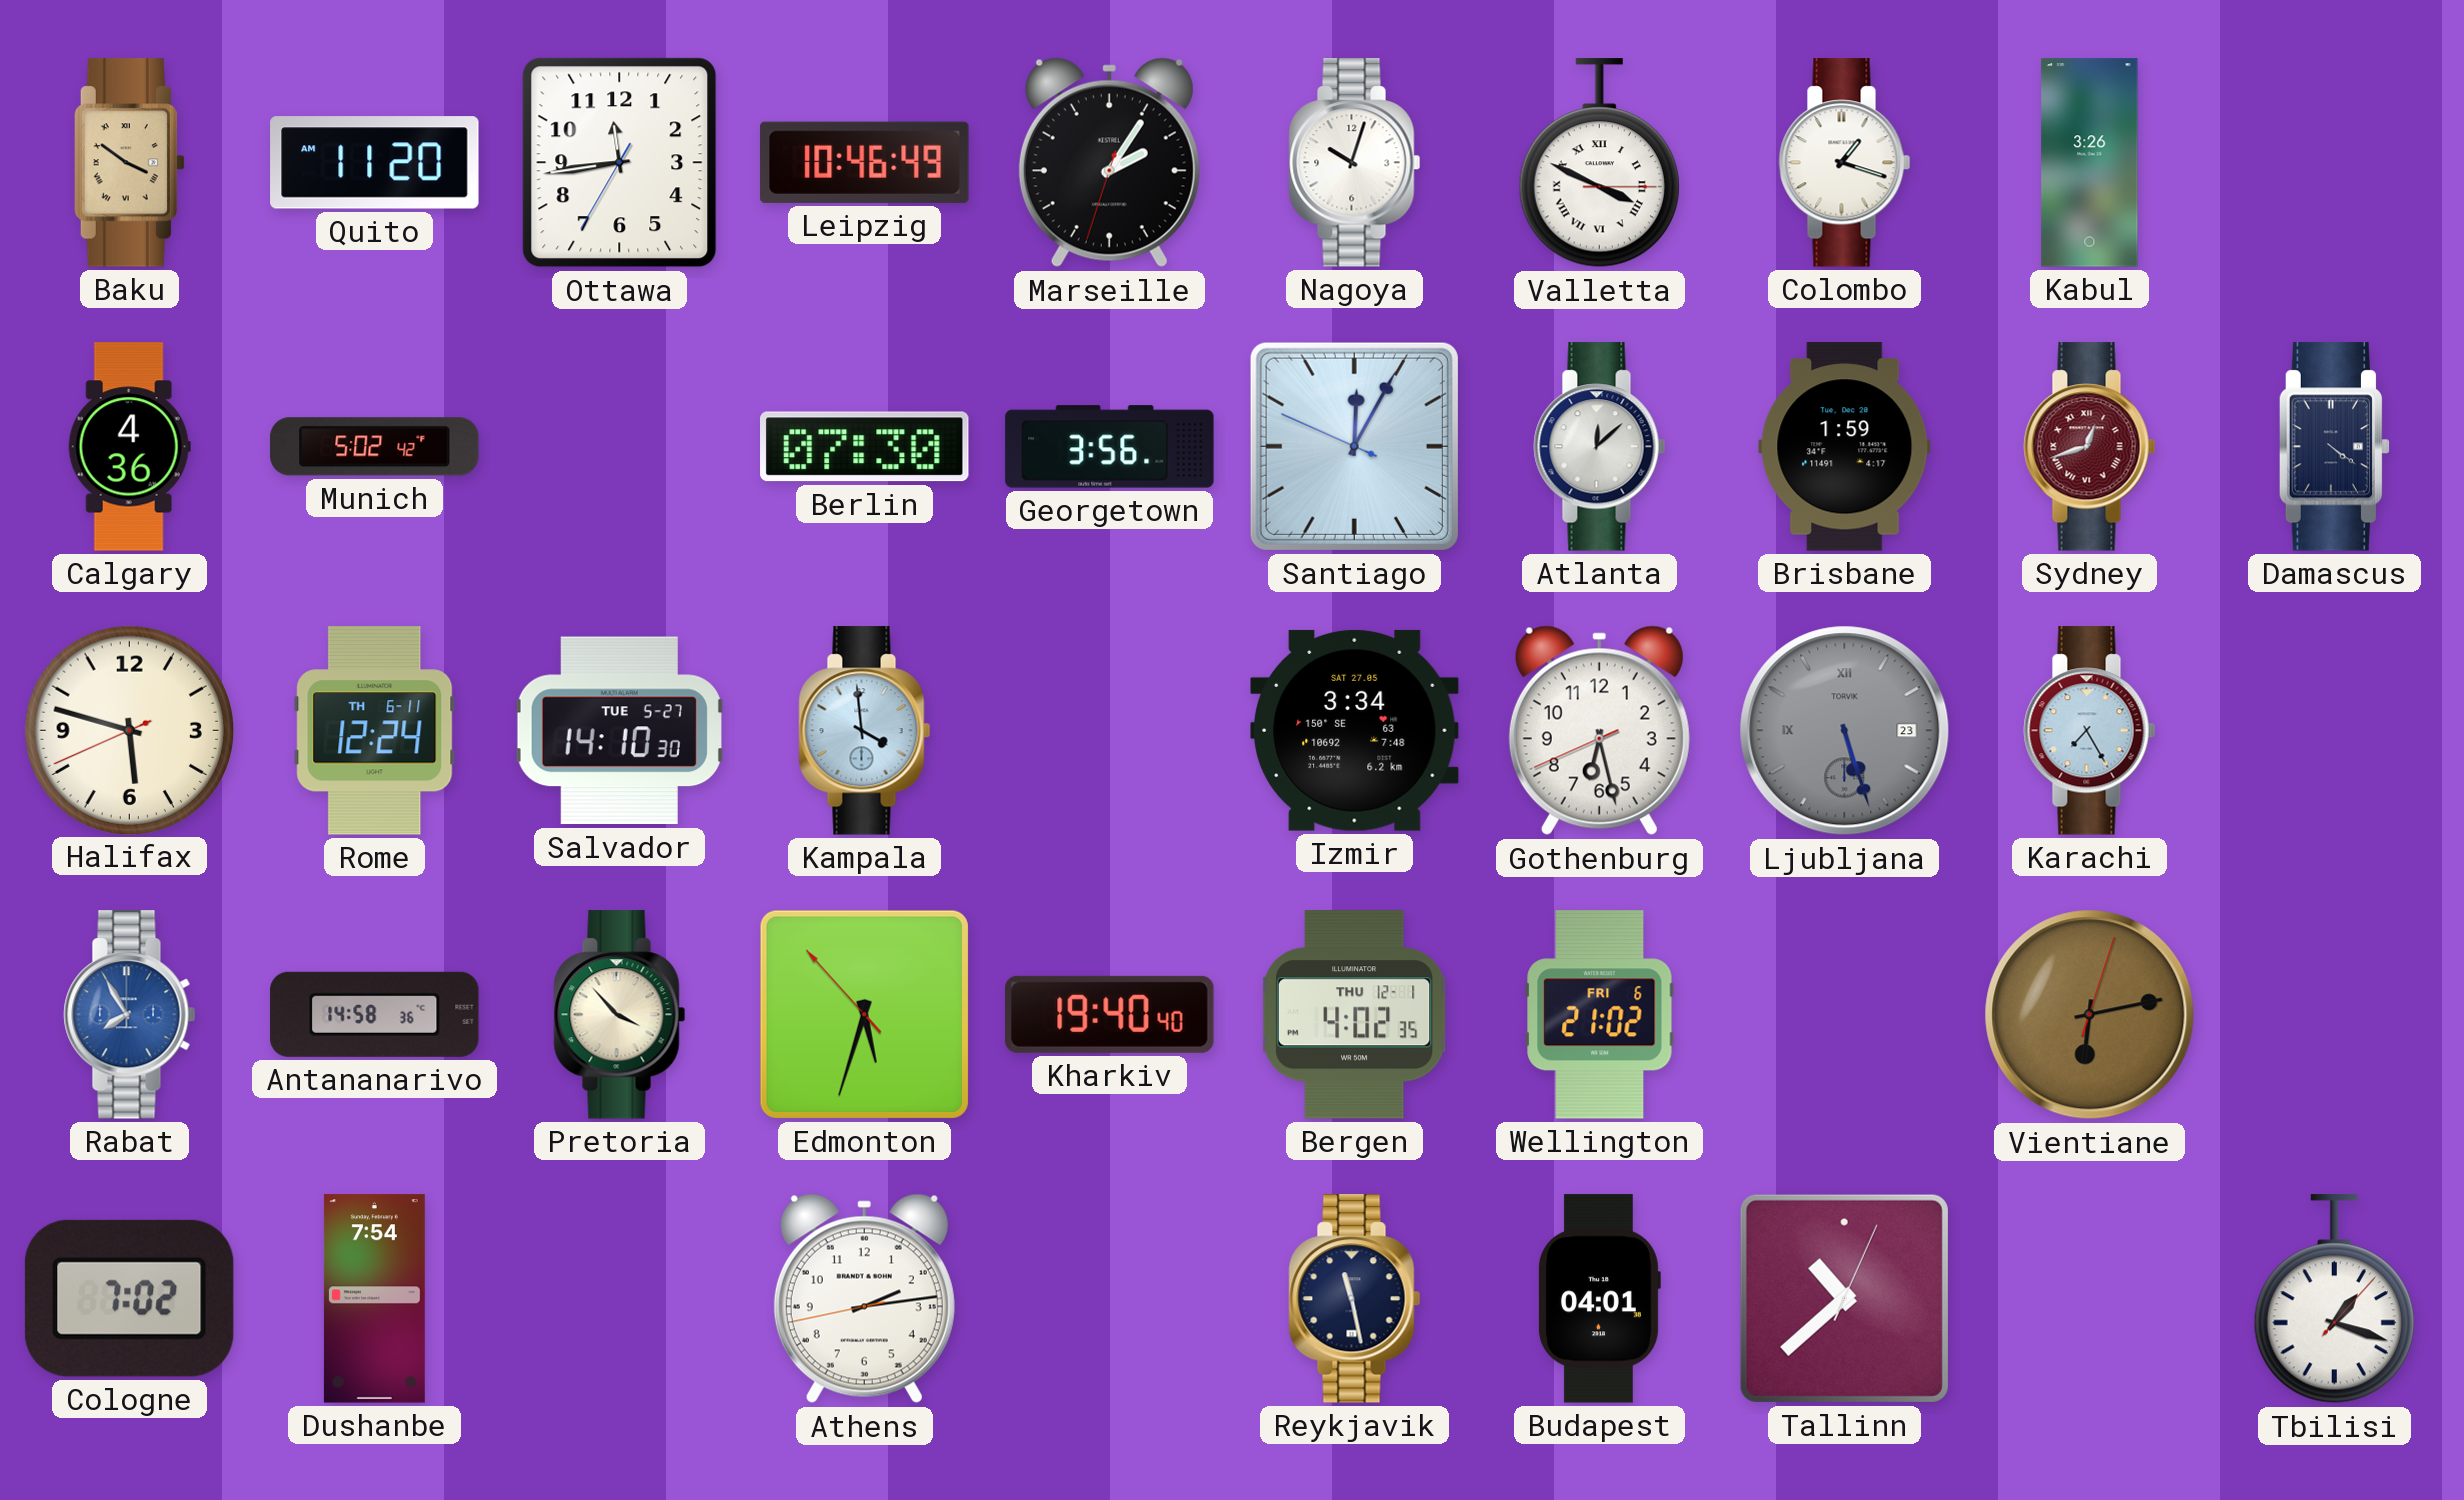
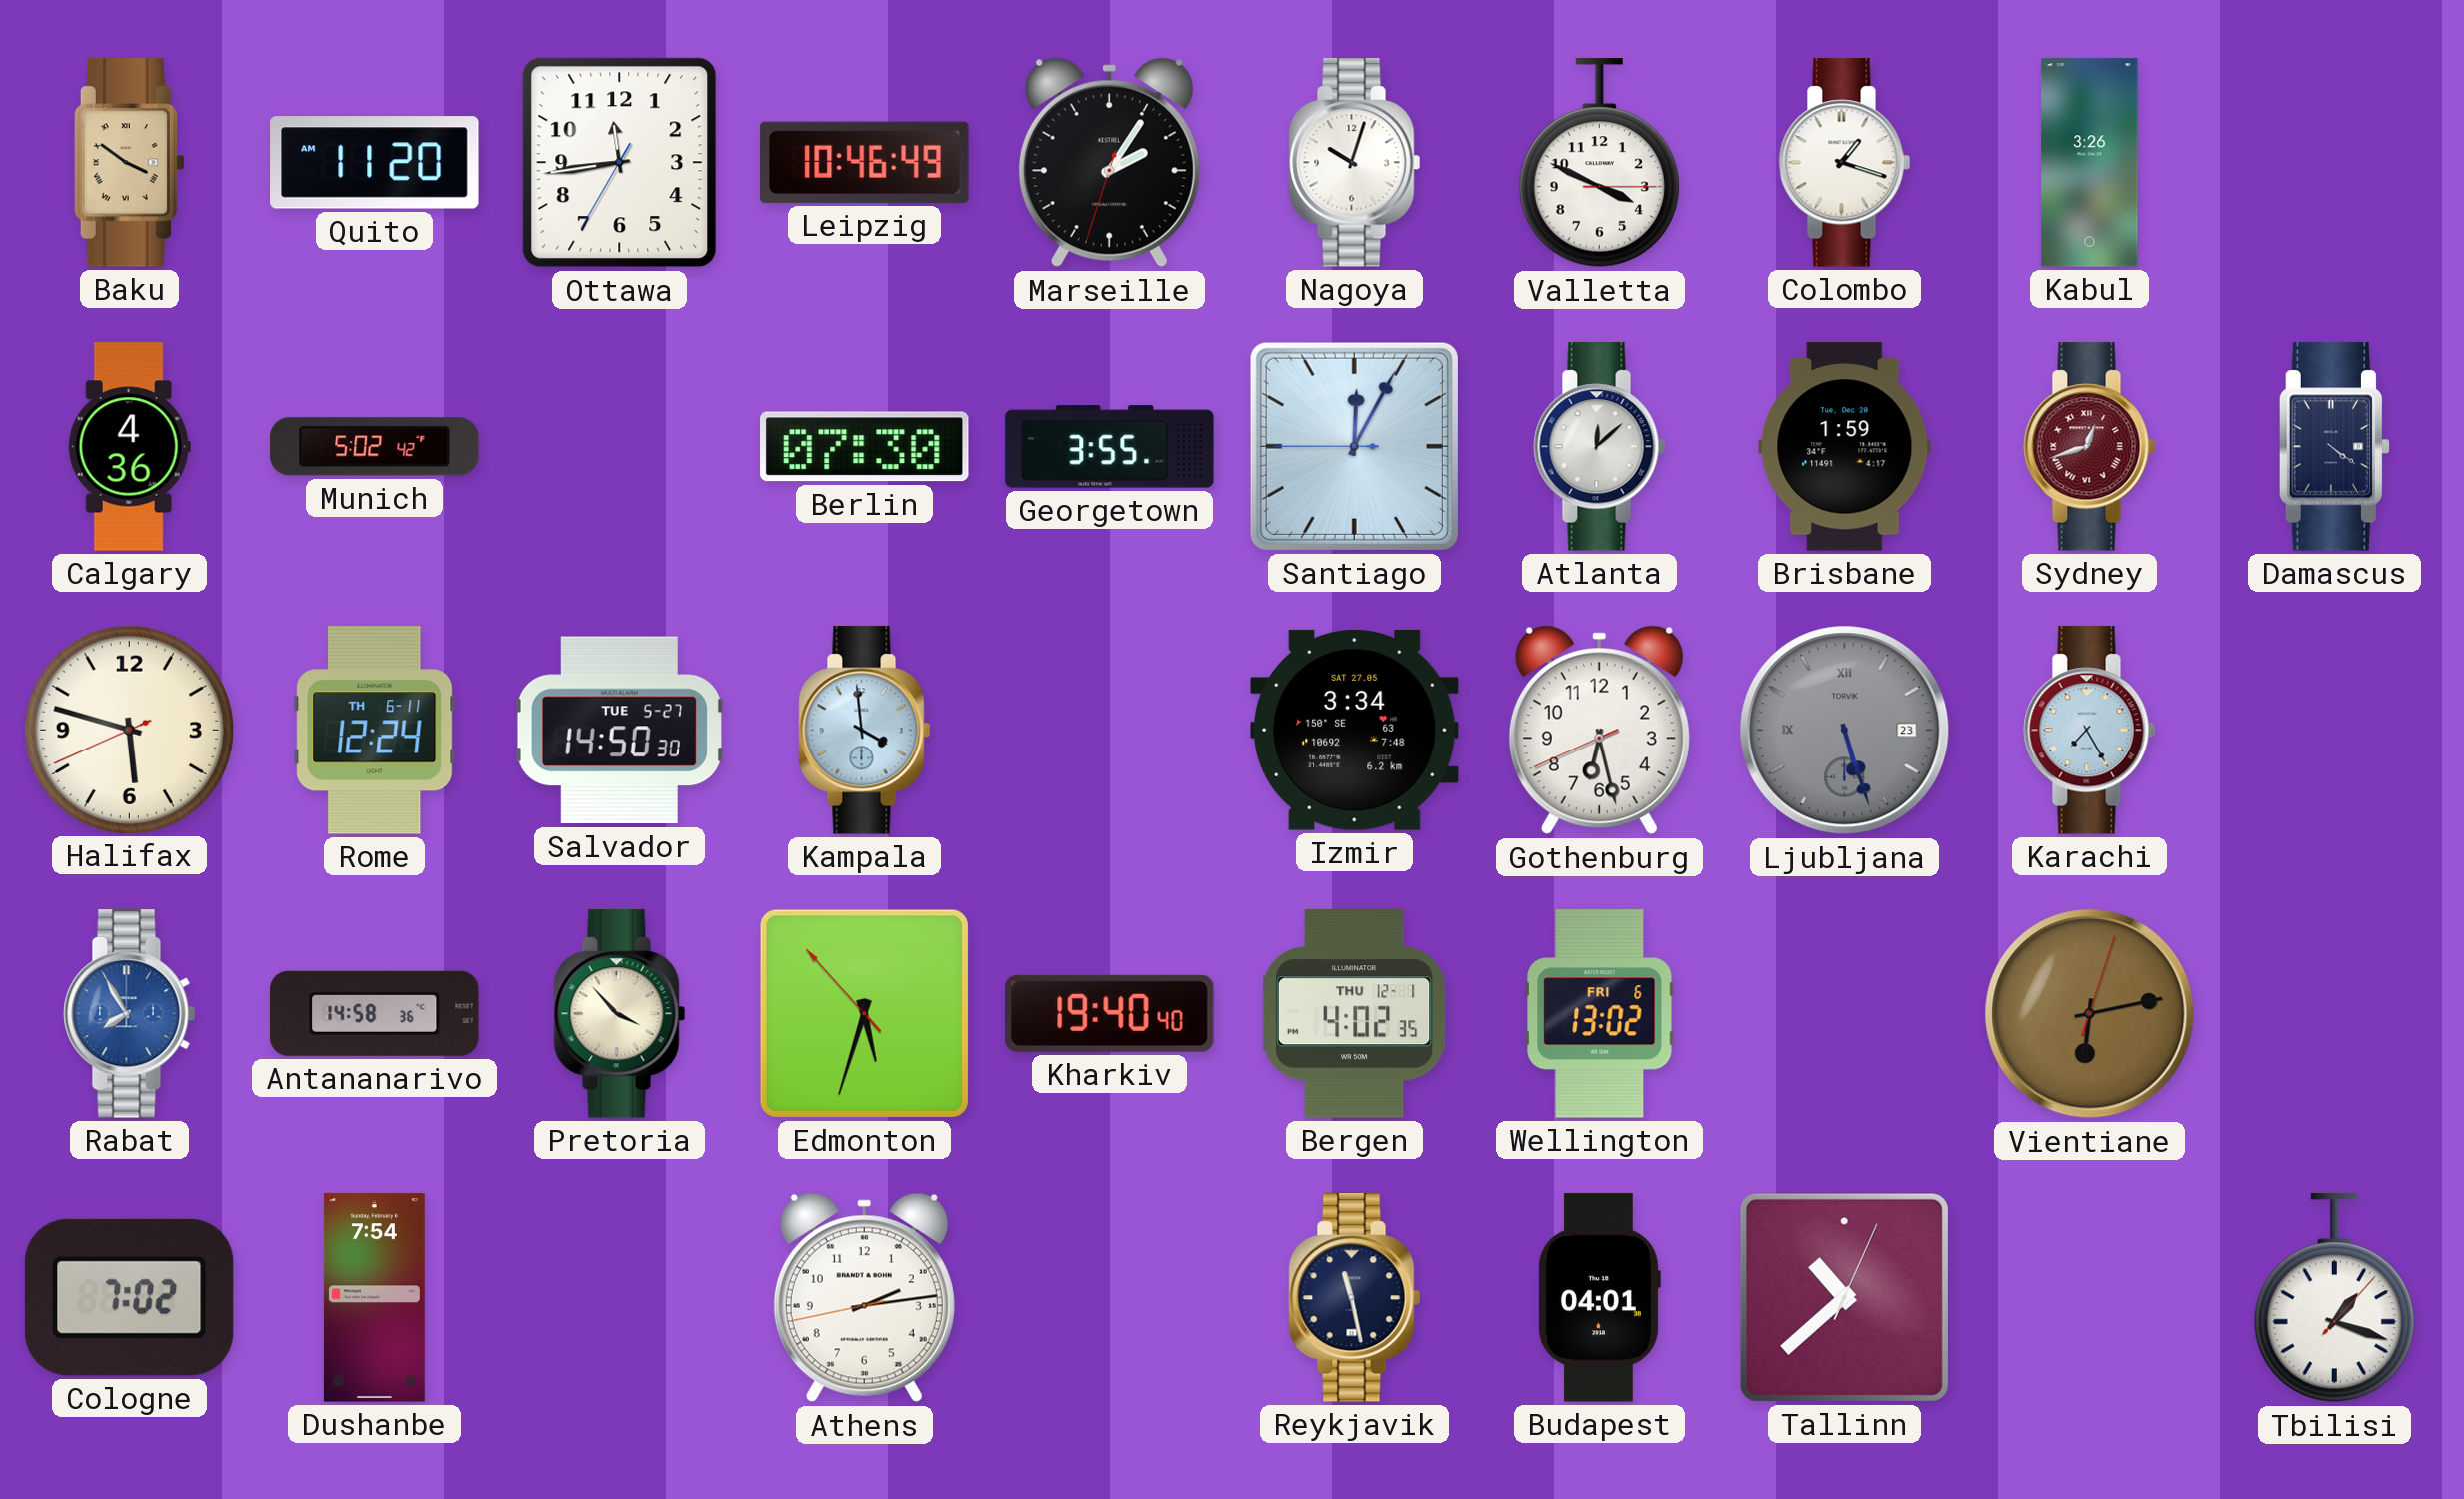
Valletta numerals: Roman -> Arabic (1599, 163)
Georgetown: 3:56 -> 3:55 (1110, 447)
Santiago: 12:04:49 -> 12:04:45 (1354, 446)
Salvador: 14:10 -> 14:50 (619, 731)
Wellington: 21:02 -> 13:02 (1600, 1014)
